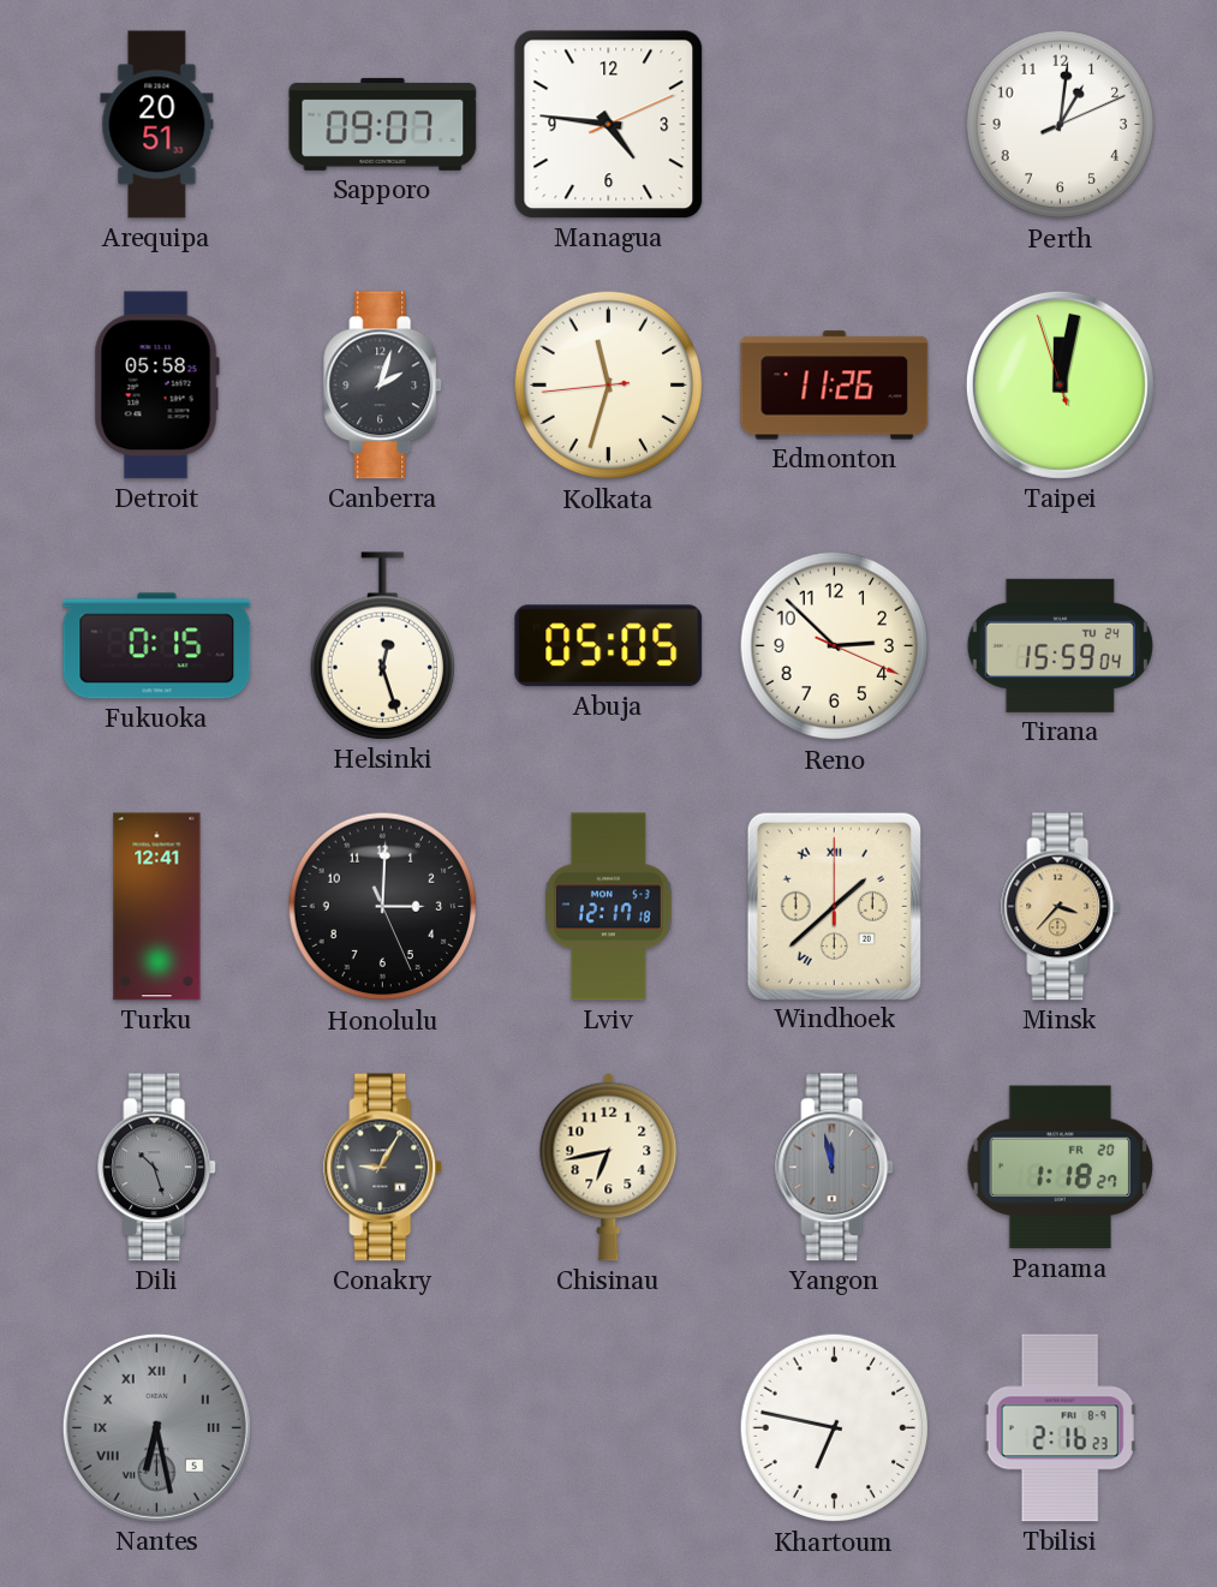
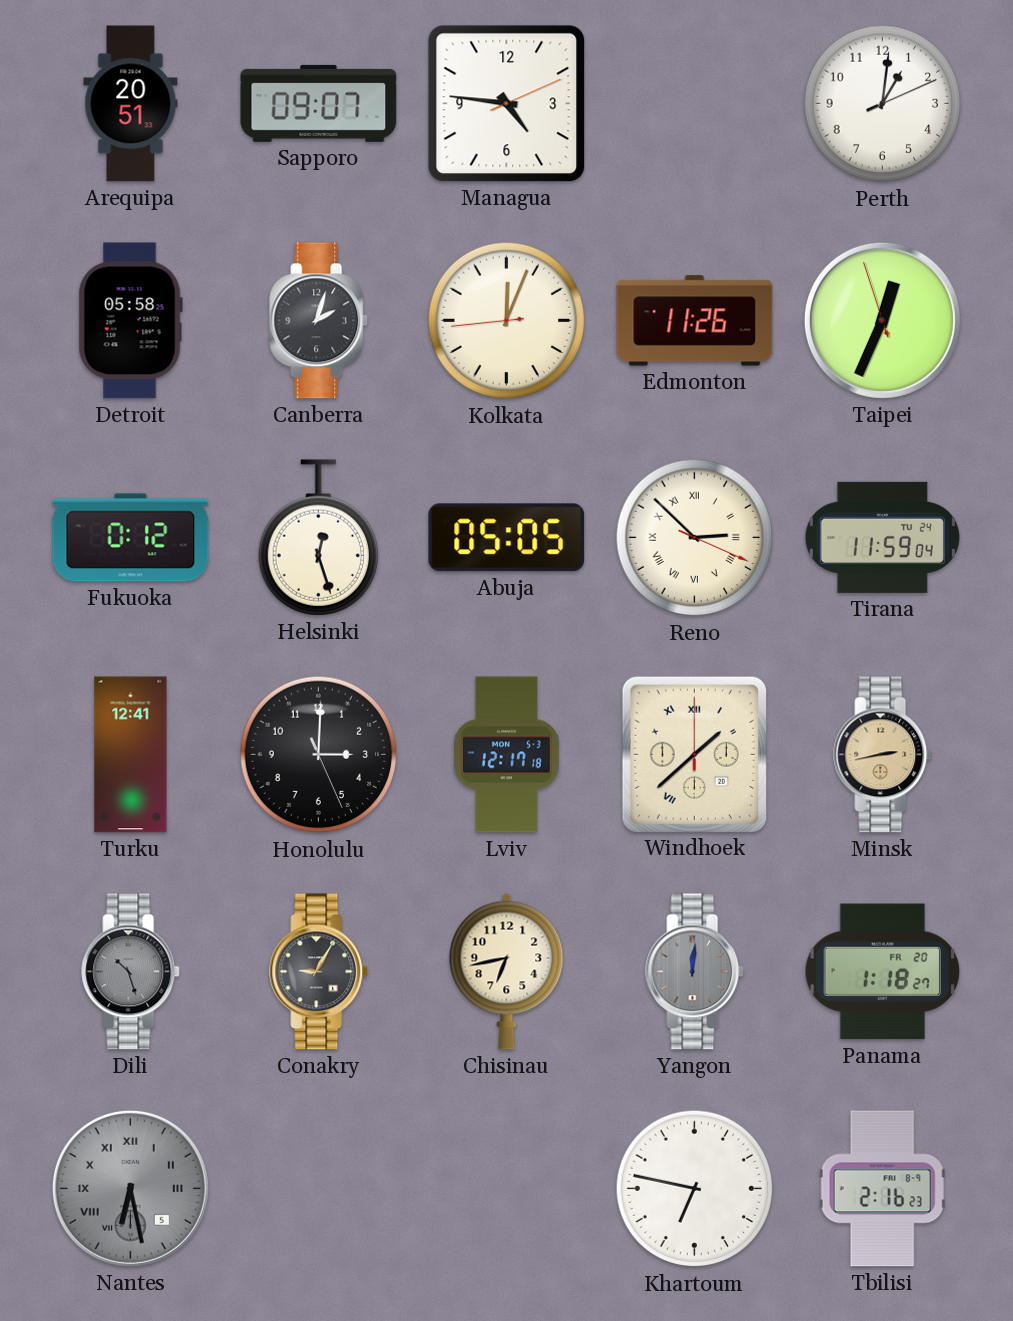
Kolkata: 11:32 -> 12:03 (507, 321)
Taipei: 12:01 -> 12:33 (882, 320)
Fukuoka: 0:15 -> 0:12 (131, 538)
Reno numerals: Arabic -> Roman (695, 538)
Tirana: 15:59 -> 11:59 (882, 537)
Minsk: 3:37 -> 2:43 (883, 755)
Yangon: 11:58 -> 12:01 (695, 972)
